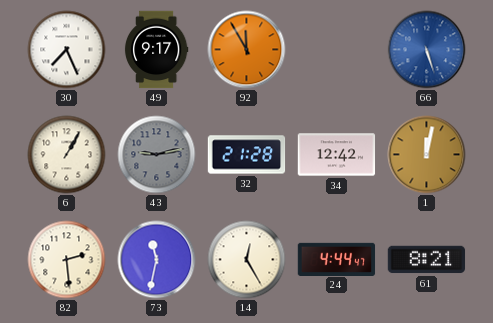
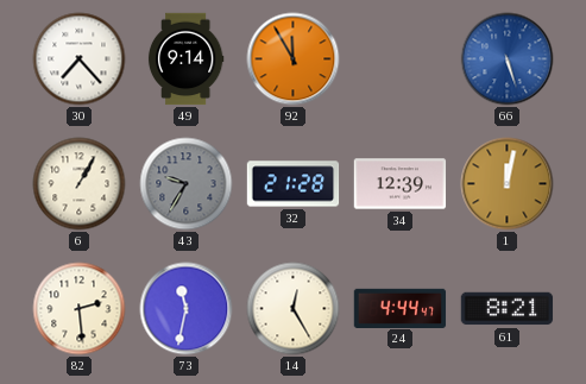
30: 7:26 -> 7:23 (80, 59)
49: 9:17 -> 9:14 (185, 59)
43: 9:13 -> 9:35 (187, 184)
34: 12:42 -> 12:39 (401, 184)
